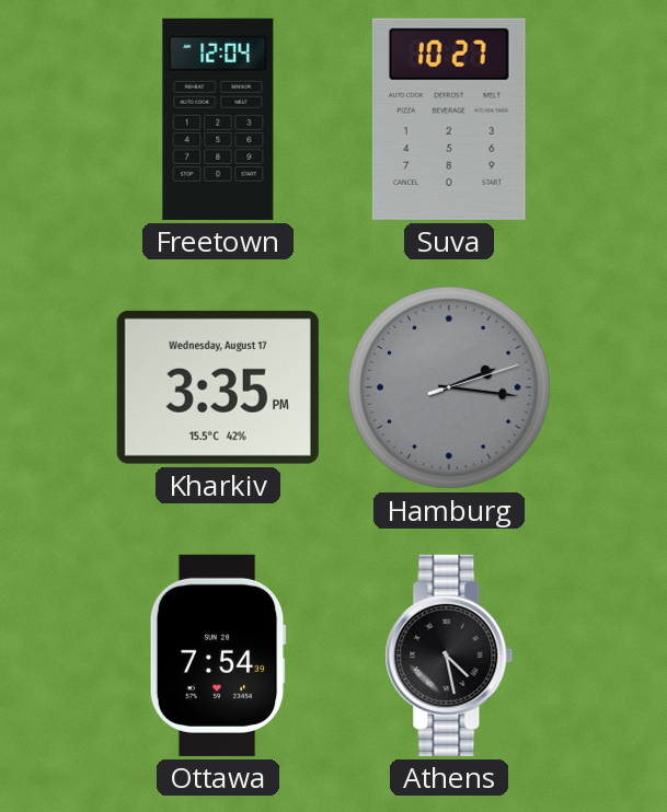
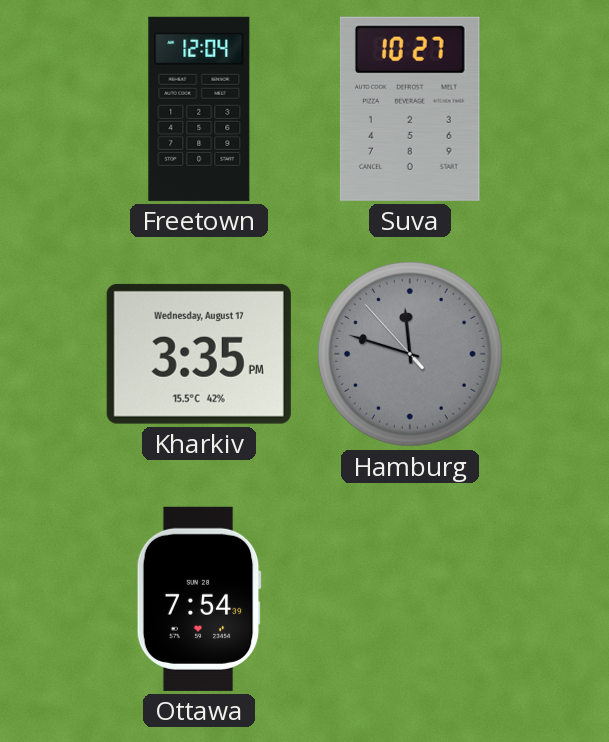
Hamburg: 2:16 -> 11:47 (411, 355)
Athens: 4:28 -> none (449, 656)
